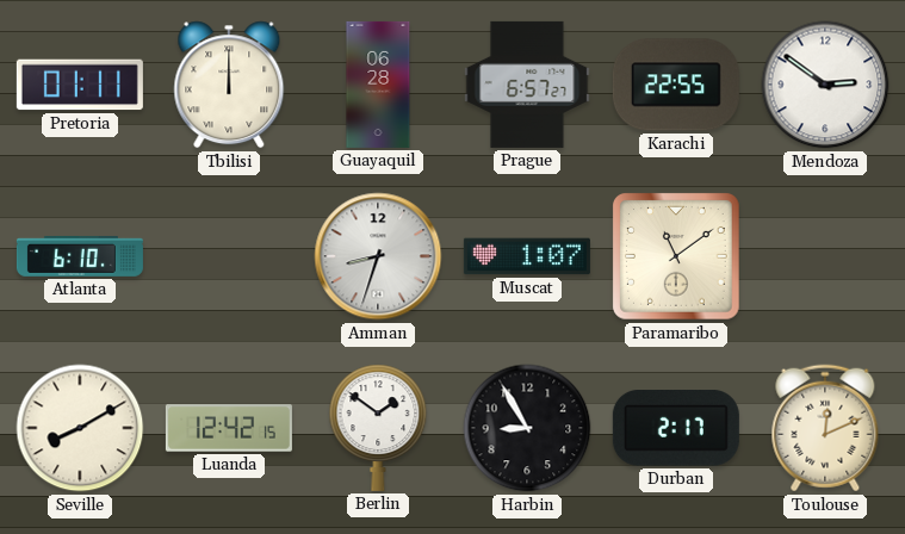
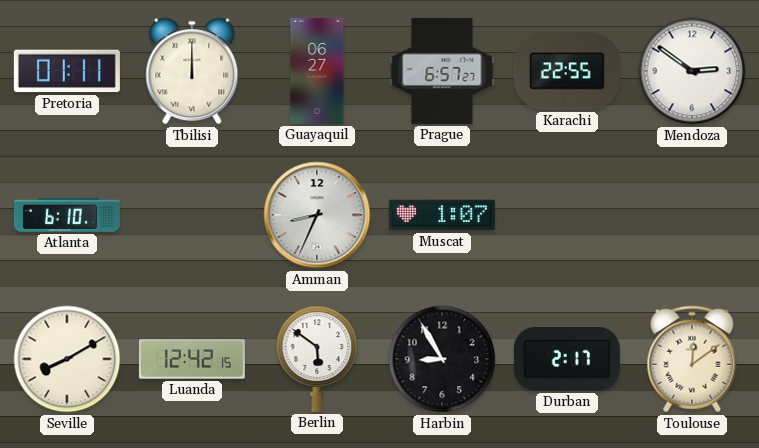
Guayaquil: 06:28 -> 06:27 (317, 71)
Amman: 8:33 -> 8:34 (317, 215)
Paramaribo: 11:09 -> none (677, 257)
Berlin: 1:51 -> 5:51 (317, 359)
Toulouse: 12:11 -> 12:09 (692, 359)
